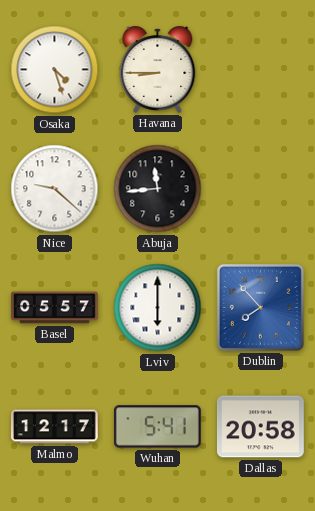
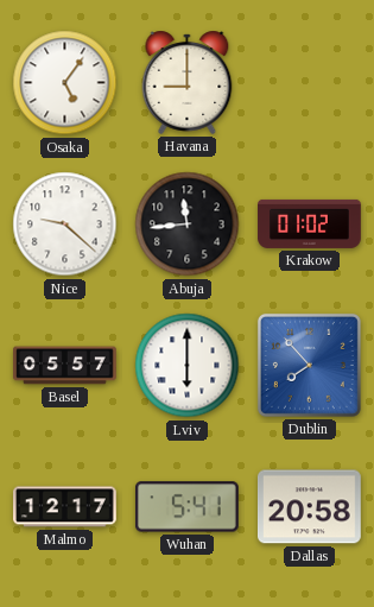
Osaka: 4:27 -> 5:06 (65, 83)
Havana: 8:45 -> 9:00 (188, 82)
Krakow: none -> 01:02 (310, 223)
